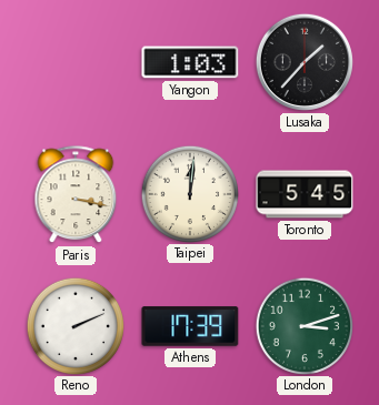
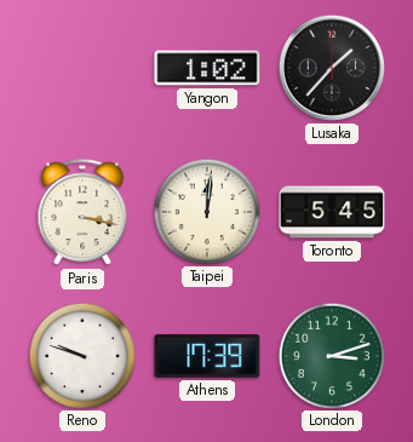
Yangon: 1:03 -> 1:02 (207, 68)
Reno: 2:11 -> 9:48 (81, 355)
